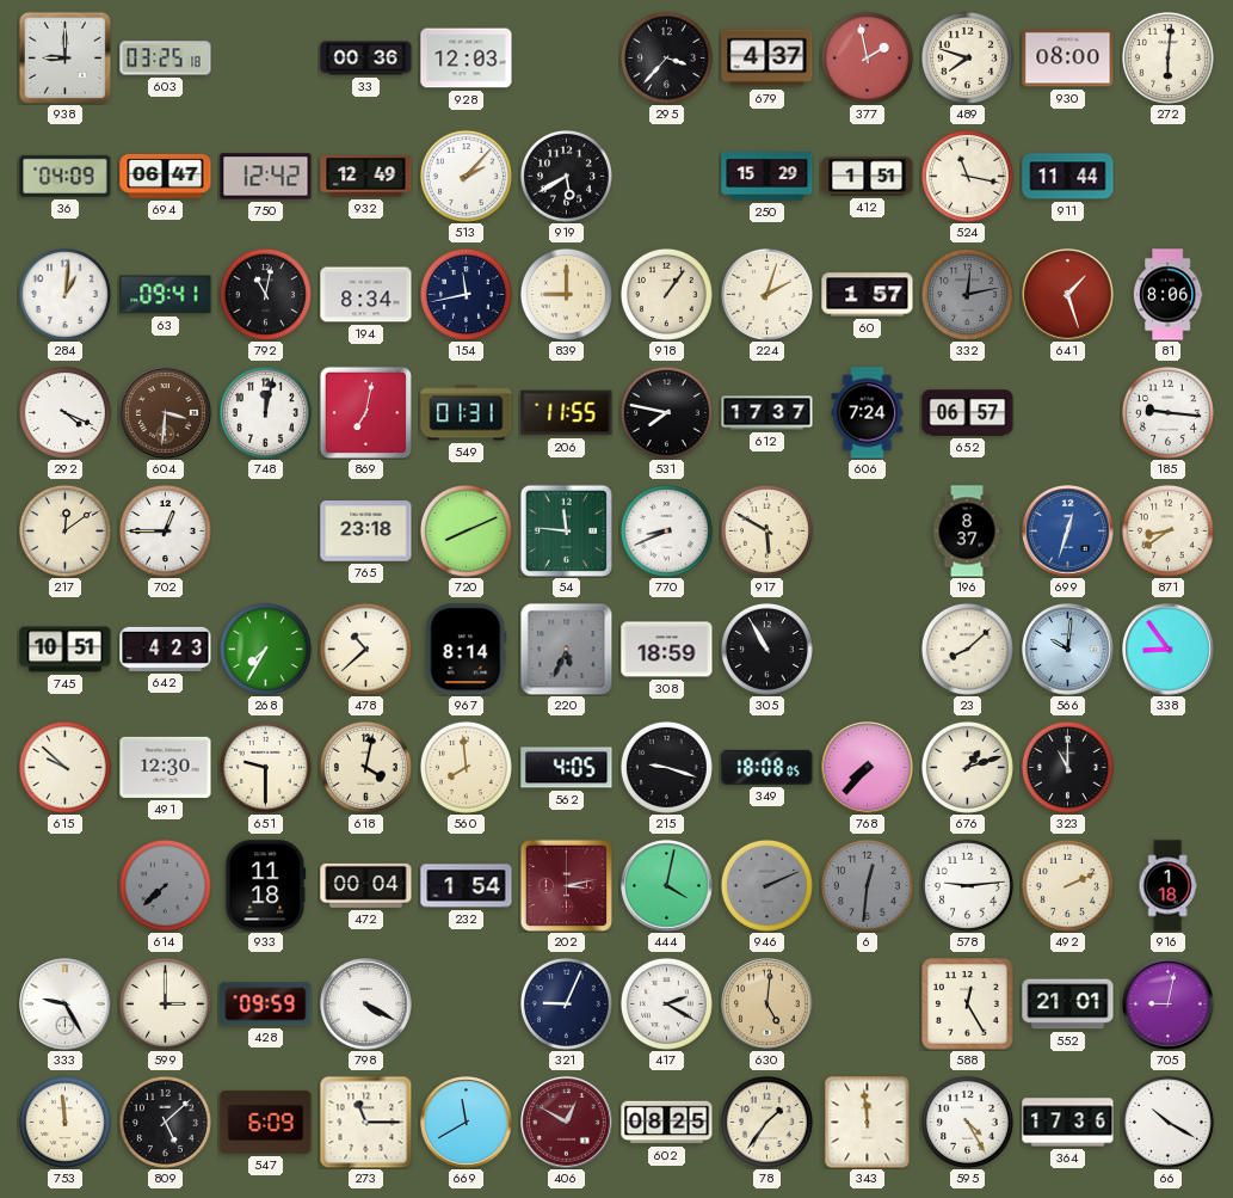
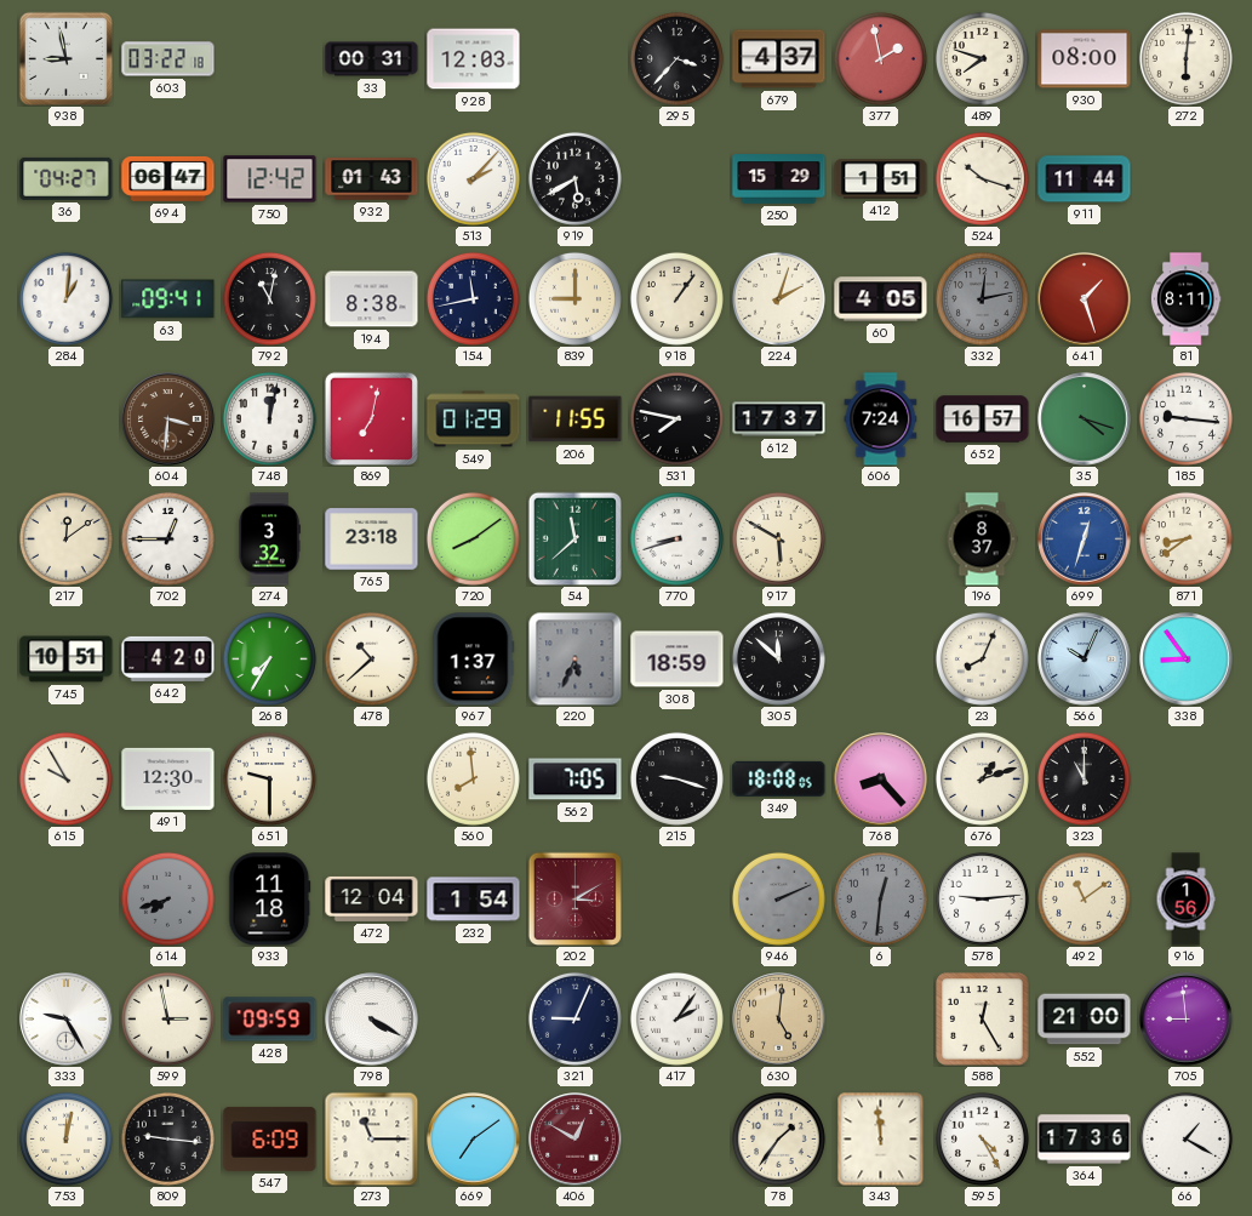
938: 9:00 -> 8:58 (65, 58)
603: 03:25 -> 03:22 (168, 59)
33: 00:36 -> 00:31 (372, 59)
36: 04:09 -> 04:27 (67, 178)
932: 12:49 -> 01:43 (372, 179)
524: 11:17 -> 10:18 (982, 178)
194: 8:34 -> 8:38 (372, 299)
60: 1:57 -> 4:05 (881, 299)
81: 8:06 -> 8:11 (1185, 299)
292: 4:19 -> none (64, 412)
549: 01:31 -> 01:29 (474, 419)
652: 06:57 -> 16:57 (983, 419)
35: none -> 4:18 (1085, 419)
274: none -> 3:32 (269, 540)
720: 8:11 -> 8:09 (473, 538)
54: 11:46 -> 11:38 (574, 538)
770: 8:41 -> 8:42 (676, 538)
642: 4:23 -> 4:20 (168, 658)
967: 8:14 -> 1:37 (474, 660)
305: 10:55 -> 11:52 (778, 658)
23: 8:08 -> 8:04 (982, 658)
566: 10:01 -> 10:04 (1085, 660)
615: 9:52 -> 9:55 (65, 778)
618: 4:02 -> none (365, 767)
562: 4:05 -> 7:05 (576, 780)
768: 7:37 -> 8:23 (881, 780)
614: 7:38 -> 7:42 (167, 898)
472: 00:04 -> 12:04 (372, 898)
202: 3:13 -> 3:10 (574, 898)
444: 4:02 -> none (667, 886)
492: 2:11 -> 11:09 (1084, 898)
916: 1:18 -> 1:56 (1185, 900)
599: 3:00 -> 2:58 (167, 1018)
417: 2:20 -> 2:06 (676, 1018)
552: 21:01 -> 21:00 (1085, 1020)
705: 9:02 -> 8:59 (1187, 1020)
753: 11:59 -> 12:02 (65, 1138)
809: 5:08 -> 9:16 (167, 1138)
669: 11:40 -> 7:09 (474, 1140)
602: 08:25 -> none (667, 1123)
66: 10:20 -> 1:20 (1185, 1138)
